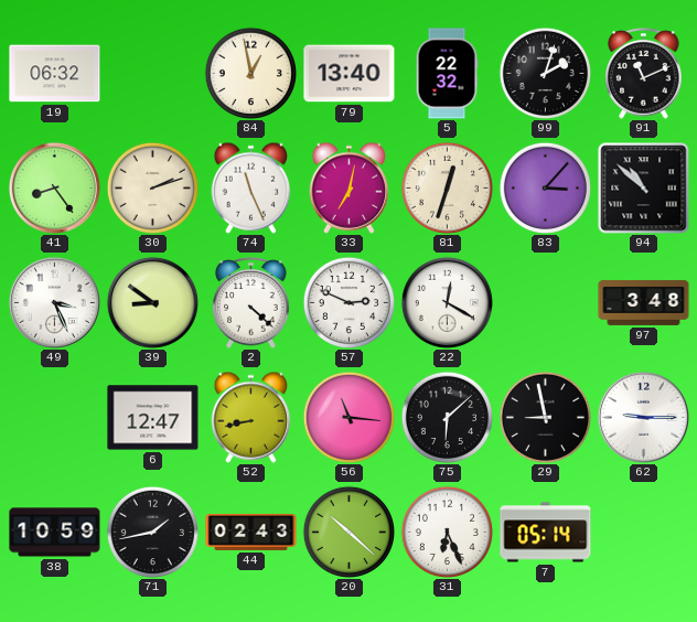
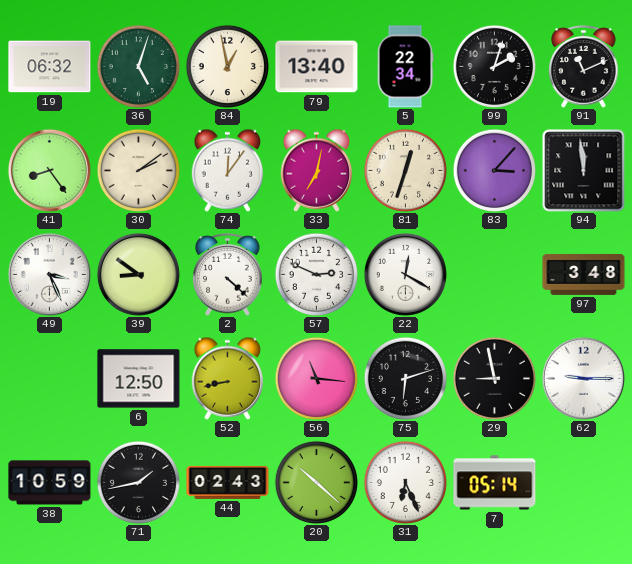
36: none -> 5:03 (138, 66)
5: 22:32 -> 22:34 (405, 67)
30: 2:12 -> 2:09 (138, 170)
74: 11:26 -> 12:06 (228, 170)
94: 10:52 -> 11:59 (584, 171)
6: 12:47 -> 12:50 (139, 379)
75: 6:08 -> 6:12 (405, 378)
